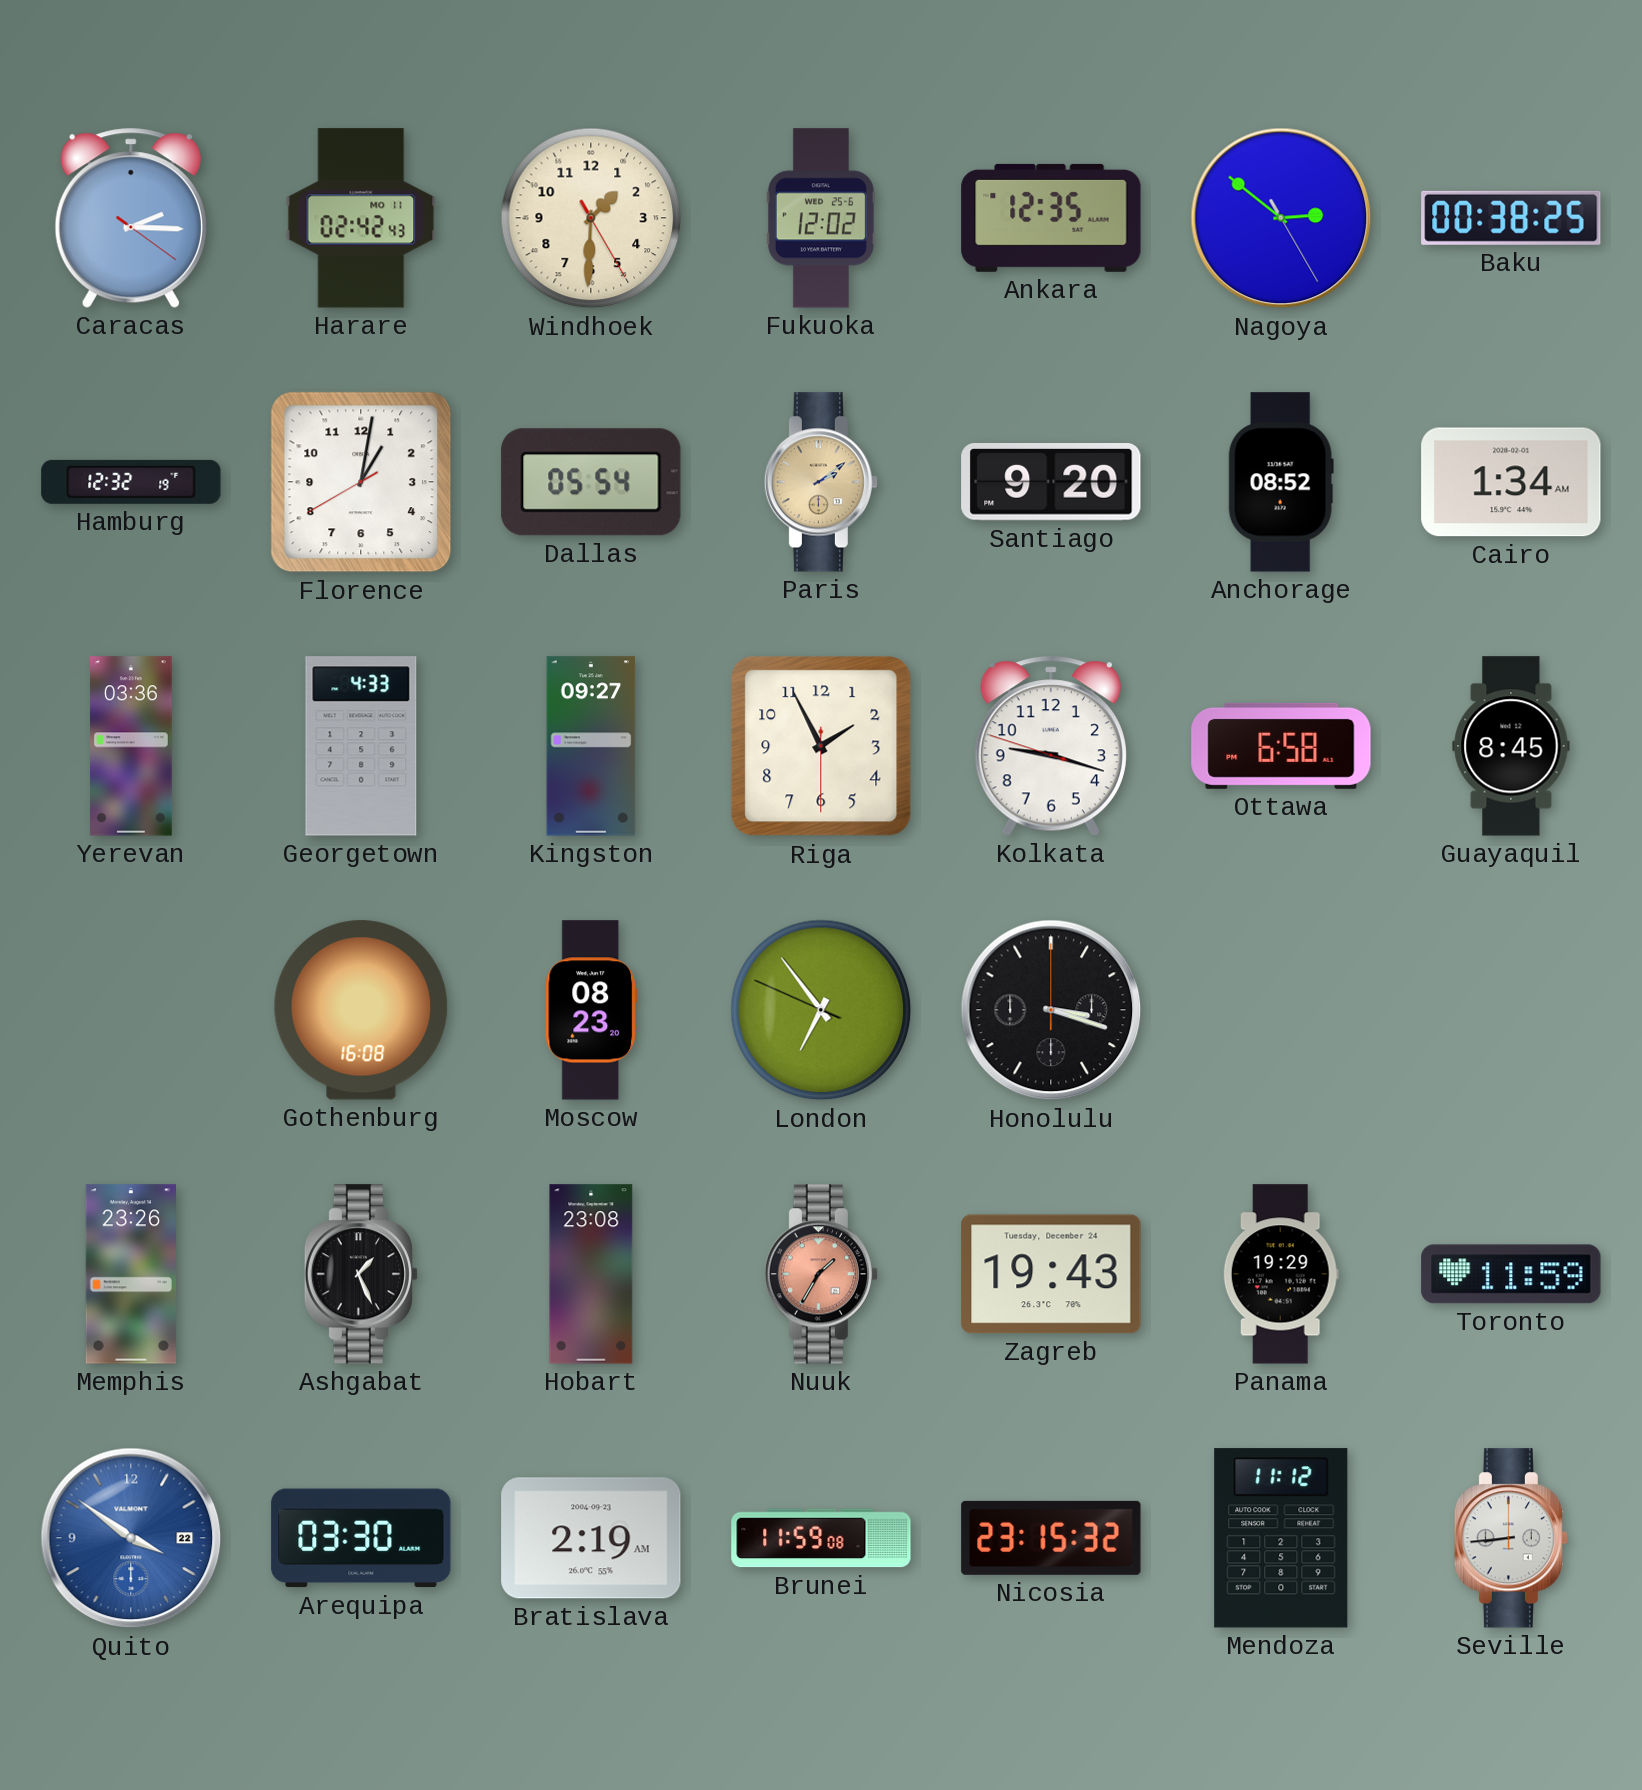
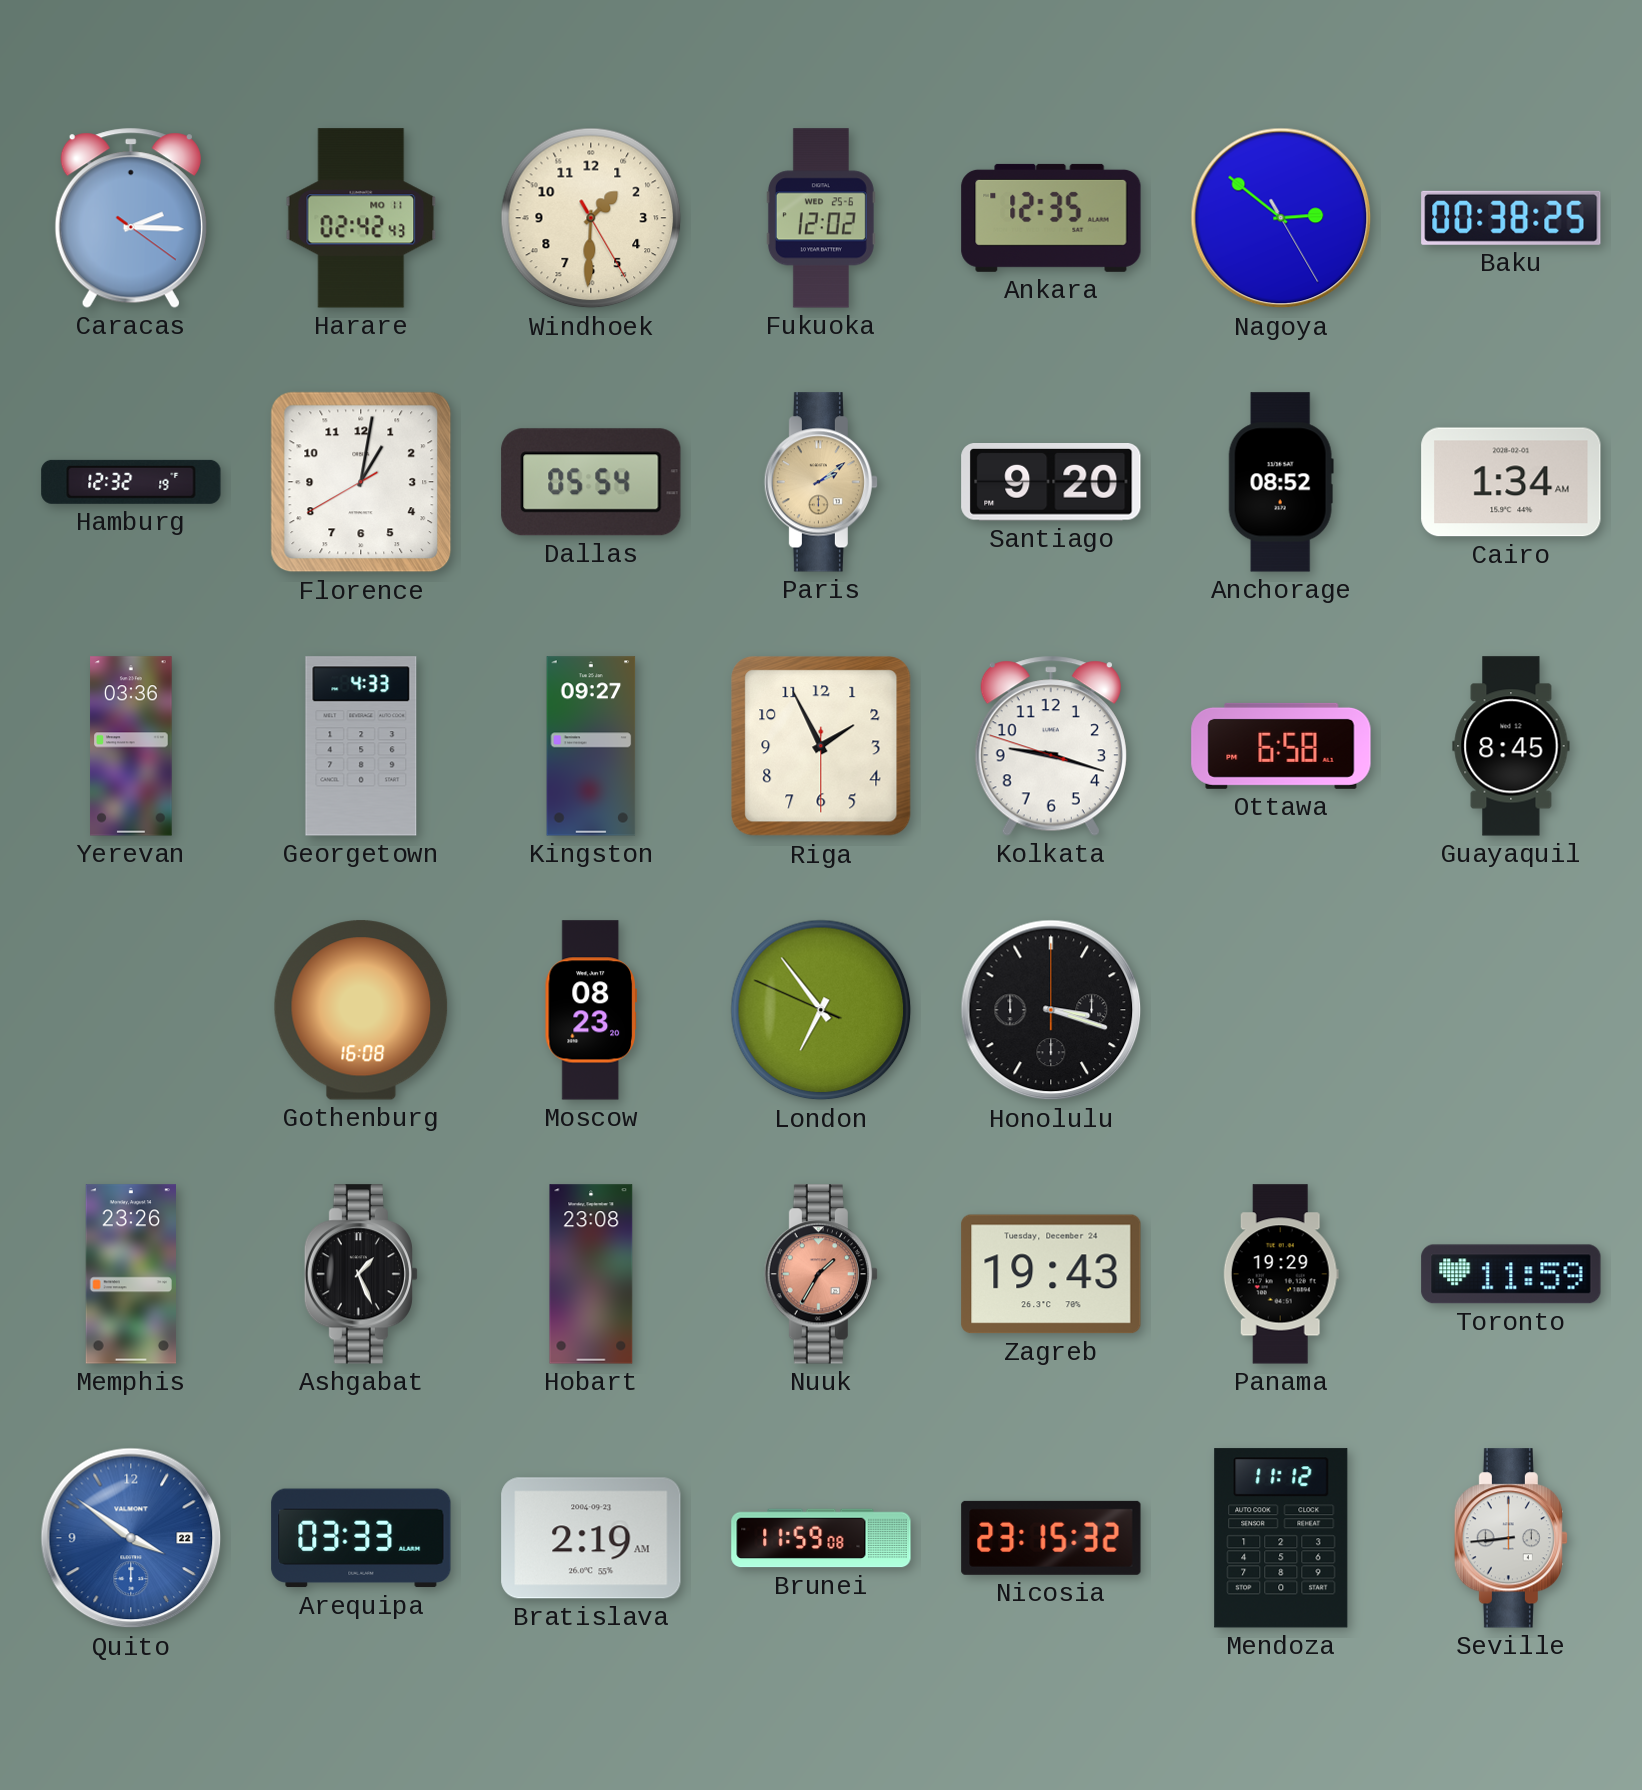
Arequipa: 03:30 -> 03:33 (361, 1538)
